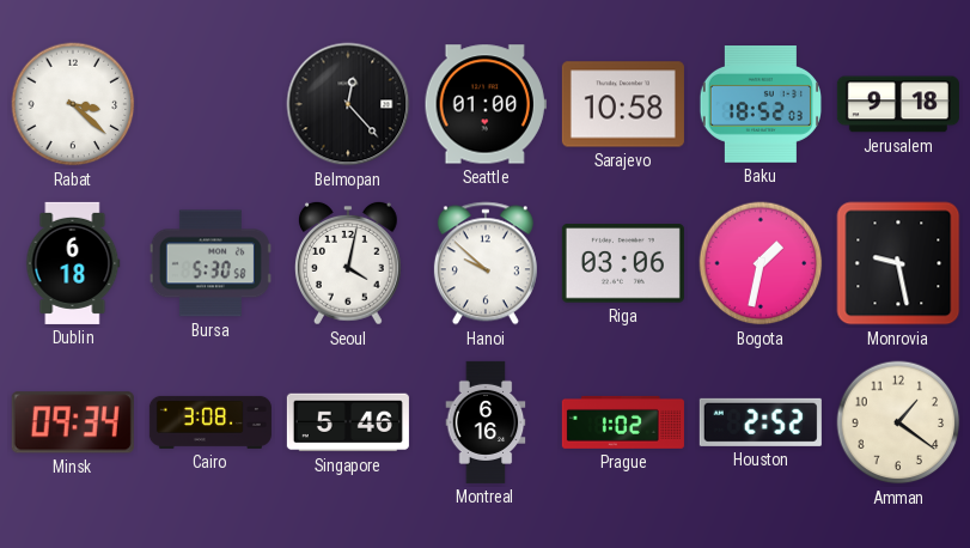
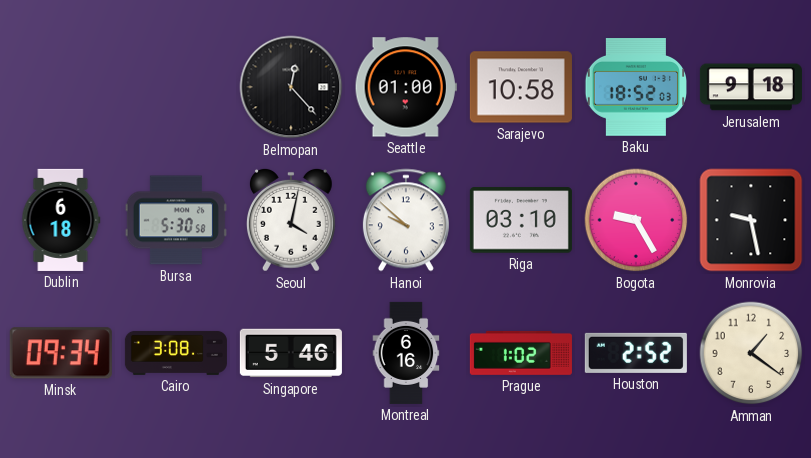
Rabat: 3:22 -> none (73, 104)
Riga: 03:06 -> 03:10 (521, 220)
Bogota: 1:32 -> 9:25 (636, 220)
